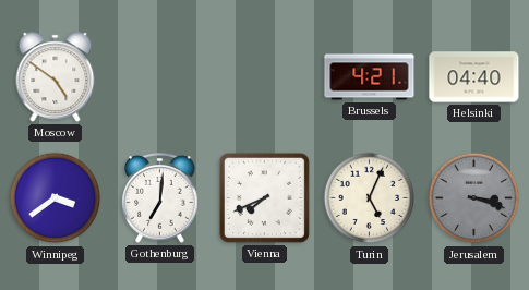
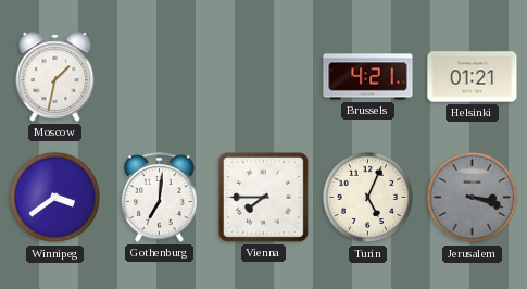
Moscow: 4:51 -> 1:32 (55, 77)
Helsinki: 04:40 -> 01:21 (473, 77)
Vienna: 7:41 -> 7:45 (263, 197)
